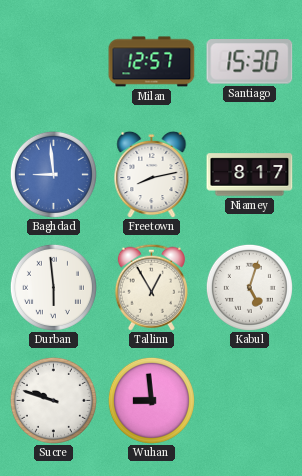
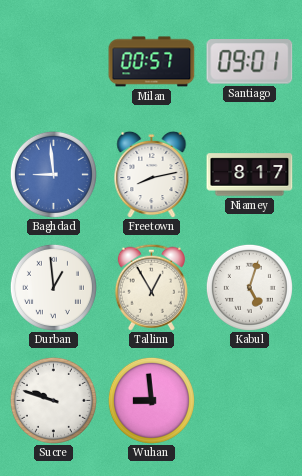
Milan: 12:57 -> 00:57 (152, 62)
Santiago: 15:30 -> 09:01 (250, 62)
Durban: 5:59 -> 12:59 (53, 287)
